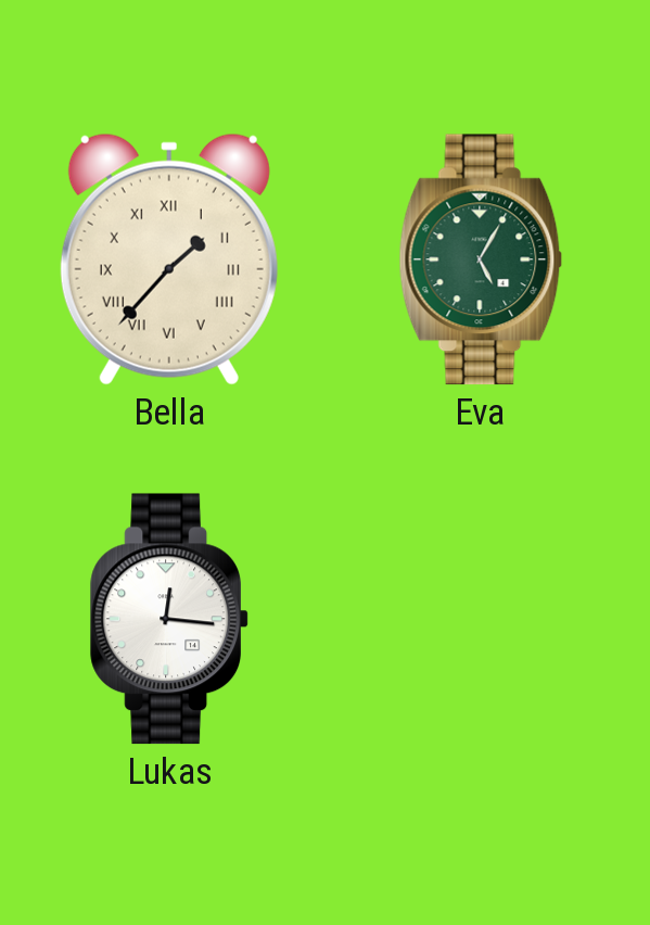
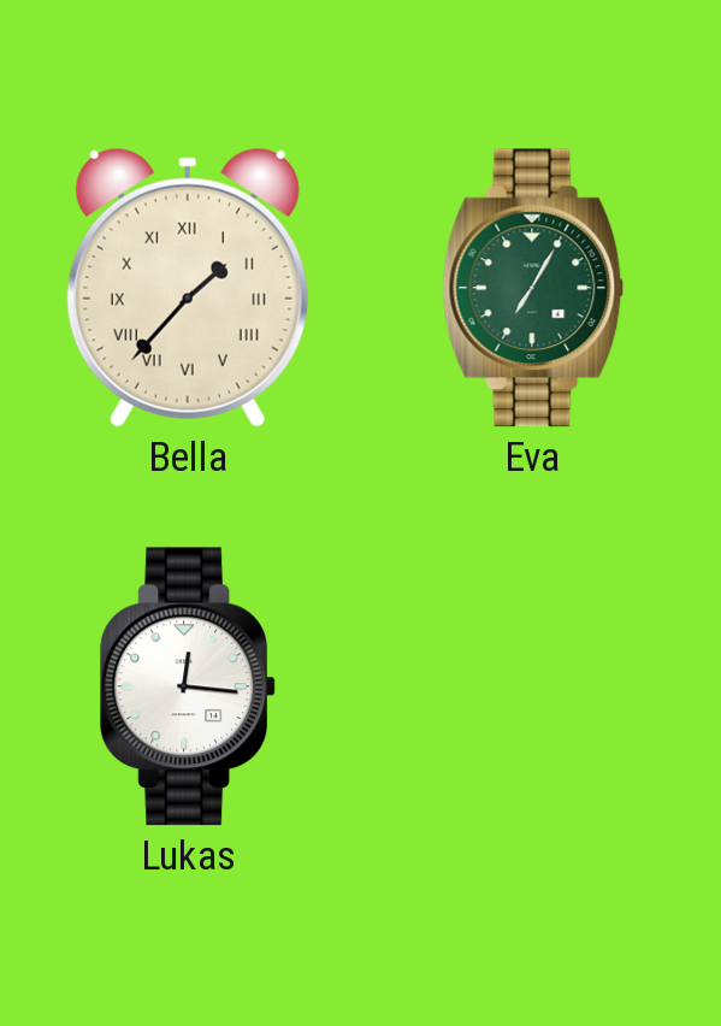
Eva: 5:05 -> 7:05 (533, 288)
